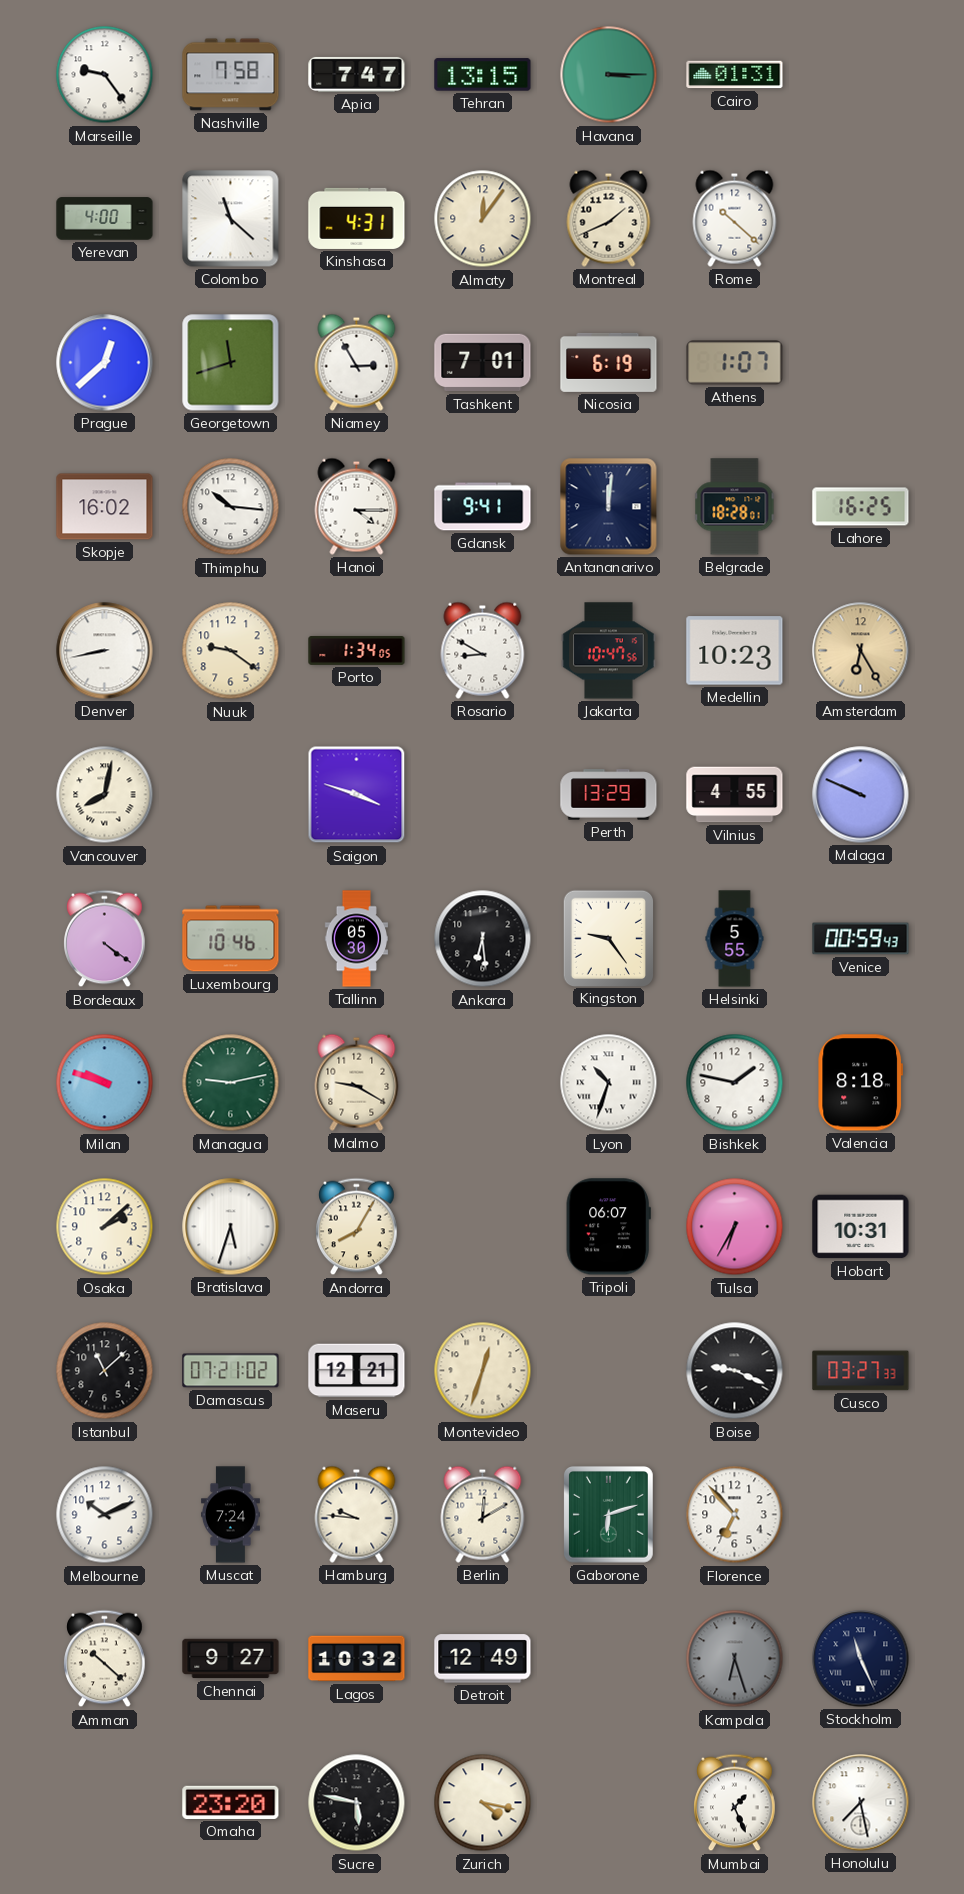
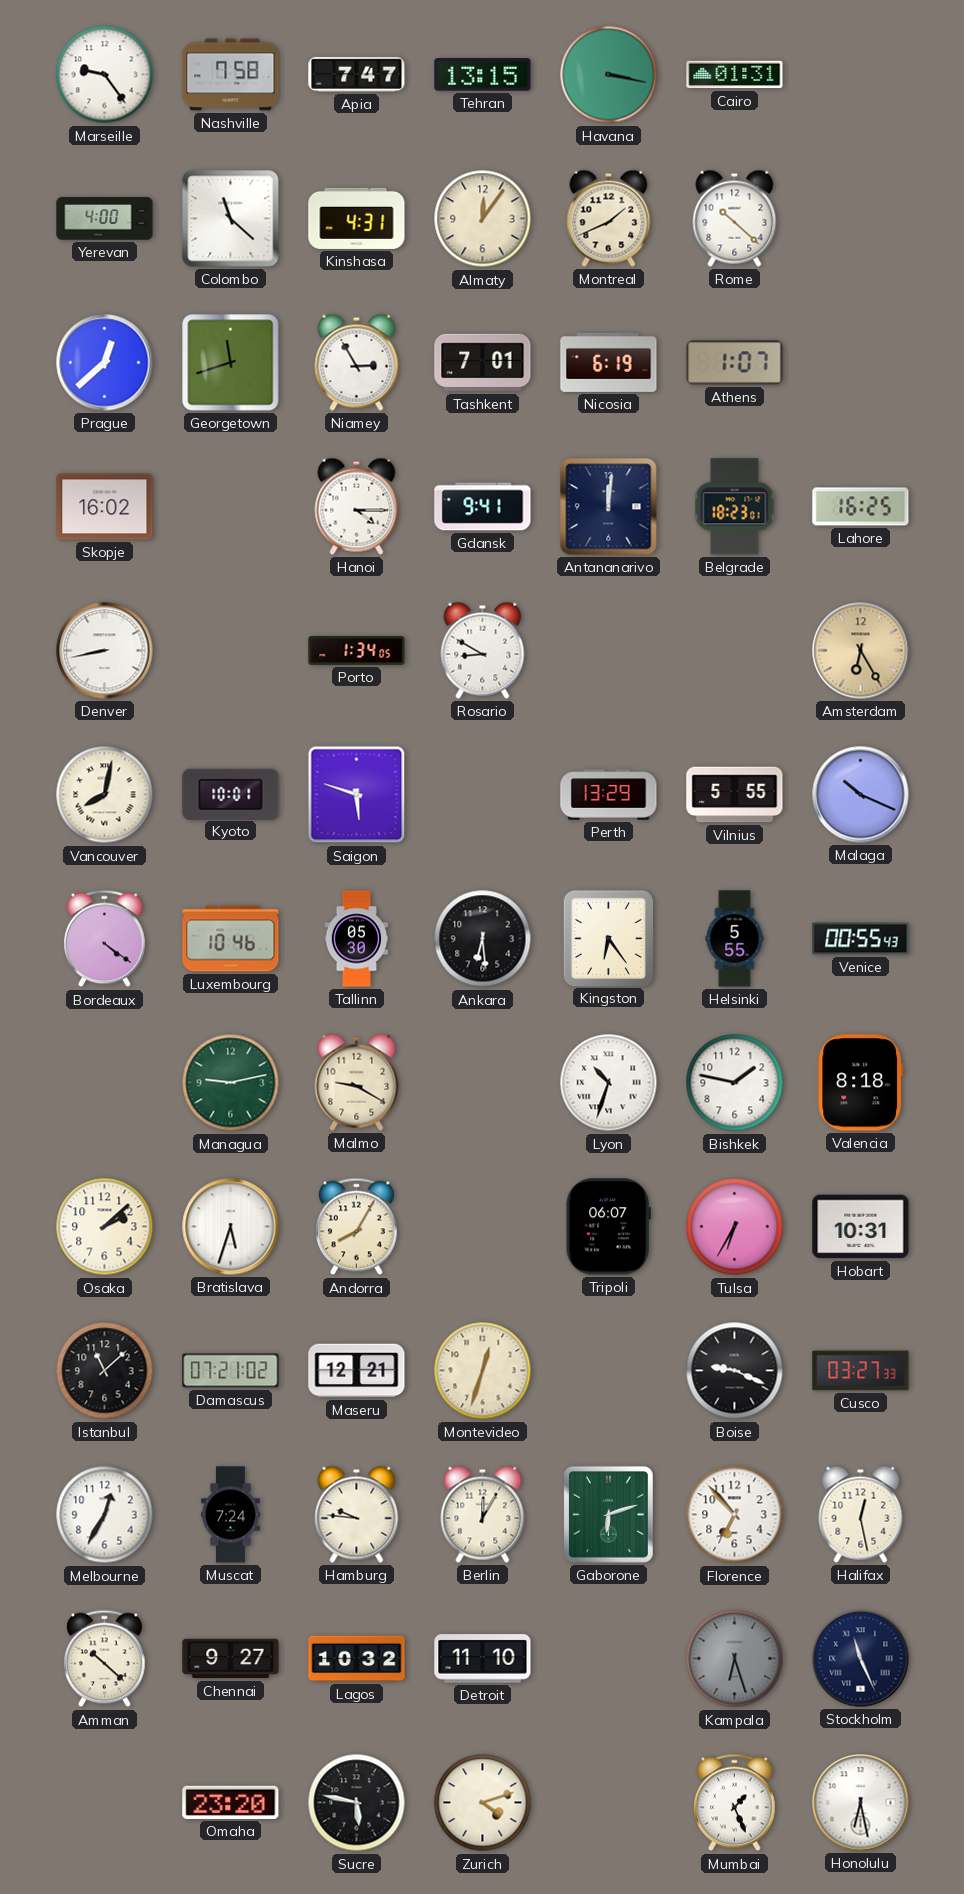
Havana: 3:15 -> 3:17 (609, 75)
Thimphu: 10:16 -> none (231, 507)
Belgrade: 18:28 -> 18:23 (735, 507)
Nuuk: 9:21 -> none (231, 651)
Jakarta: 10:47 -> none (609, 651)
Medellin: 10:23 -> none (735, 651)
Kyoto: none -> 10:01 (231, 794)
Saigon: 3:48 -> 5:48 (357, 795)
Vilnius: 4:55 -> 5:55 (735, 795)
Malaga: 9:49 -> 10:19 (861, 795)
Kingston: 9:24 -> 6:24 (608, 938)
Venice: 00:59 -> 00:55 (861, 939)
Milan: 9:48 -> none (105, 1083)
Melbourne: 10:11 -> 12:35 (105, 1515)
Berlin: 12:10 -> 12:05 (483, 1514)
Halifax: none -> 12:28 (861, 1514)
Detroit: 12:49 -> 11:10 (483, 1659)
Zurich: 4:17 -> 4:12 (483, 1803)
Honolulu: 7:28 -> 6:28 (861, 1803)
